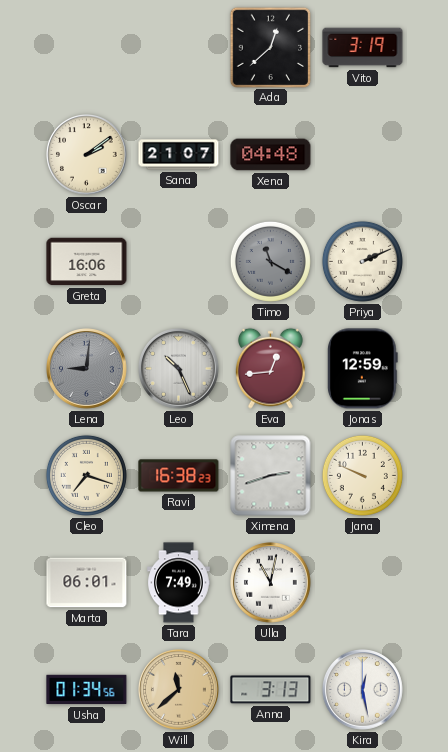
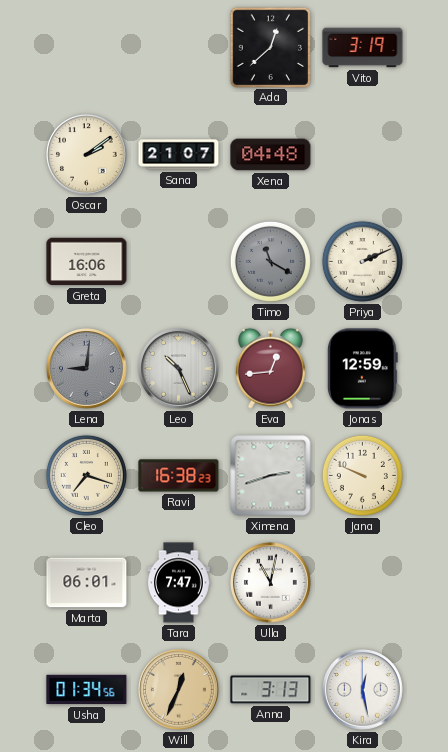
Tara: 7:49 -> 7:47 (179, 583)
Will: 11:38 -> 12:34 (179, 690)
